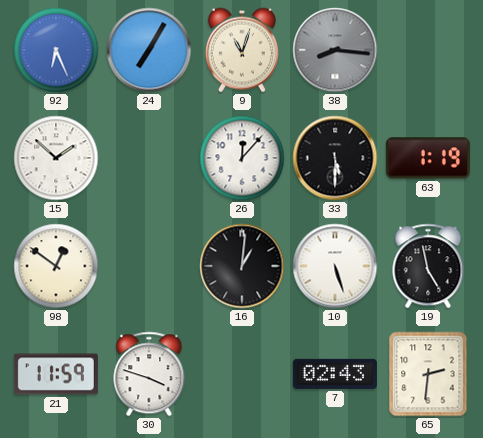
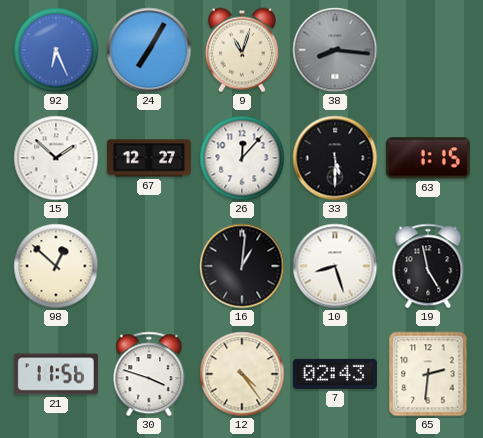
67: none -> 12:27 (149, 158)
63: 1:19 -> 1:15 (428, 158)
98: 12:51 -> 12:52 (56, 266)
10: 5:27 -> 8:27 (335, 266)
21: 11:59 -> 11:56 (56, 374)
12: none -> 4:24 (242, 374)
